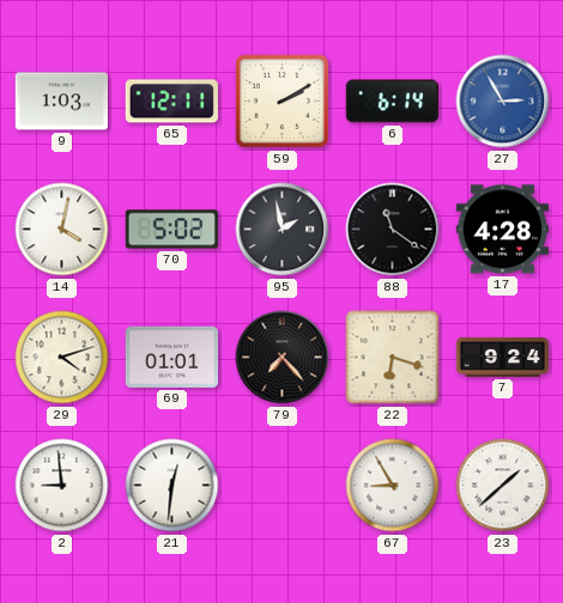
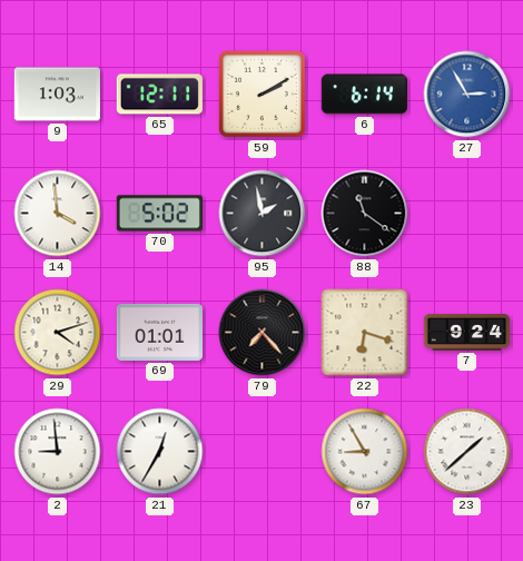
14: 4:02 -> 3:59 (58, 214)
17: 4:28 -> none (502, 230)
21: 12:31 -> 12:35 (160, 452)
